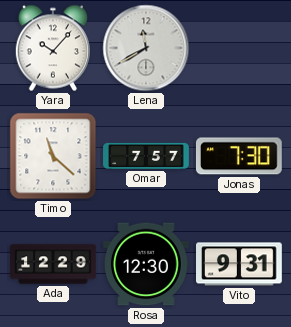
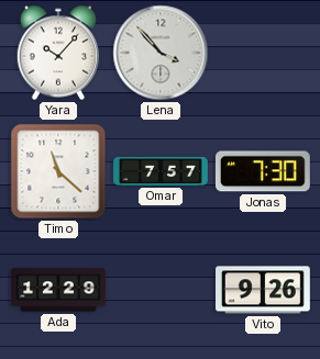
Lena: 11:40 -> 3:53 (161, 53)
Rosa: 12:30 -> none (147, 264)
Vito: 9:31 -> 9:26 (264, 290)
